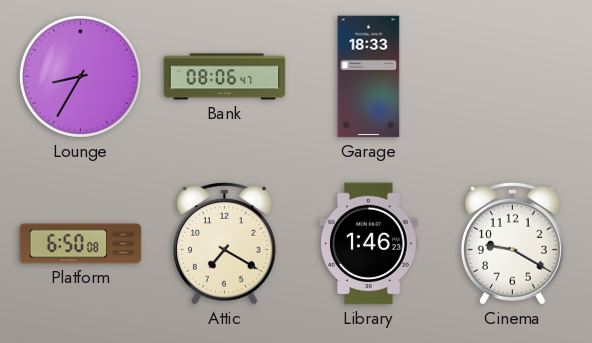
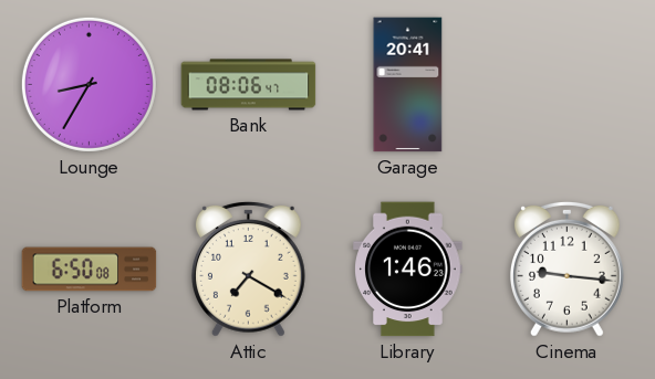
Garage: 18:33 -> 20:41 (408, 85)
Cinema: 9:20 -> 9:16 (566, 269)
